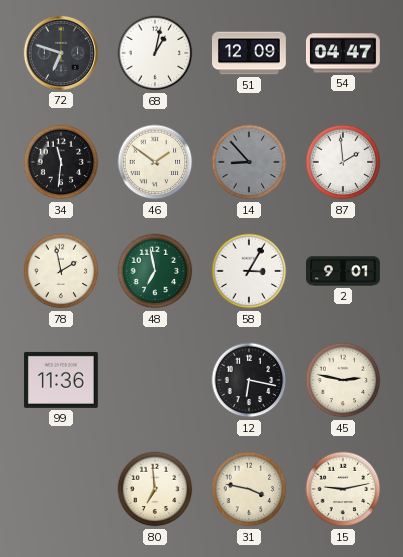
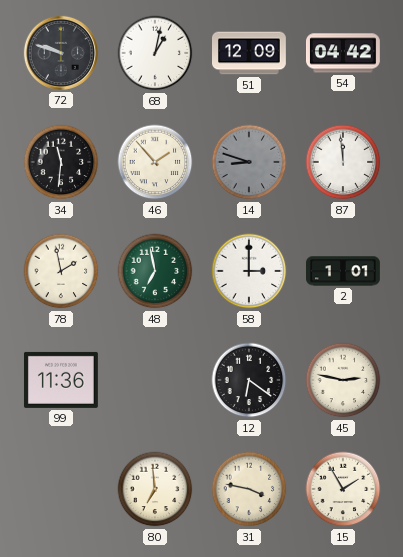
72: 6:48 -> 9:48 (61, 53)
54: 04:47 -> 04:42 (344, 53)
46: 1:51 -> 1:53 (155, 162)
14: 8:53 -> 8:48 (249, 162)
87: 1:59 -> 11:59 (343, 162)
58: 3:05 -> 3:00 (249, 271)
2: 9:01 -> 1:01 (344, 271)
12: 6:17 -> 6:21 (249, 380)
15: 9:13 -> 1:55 (343, 489)
